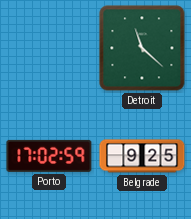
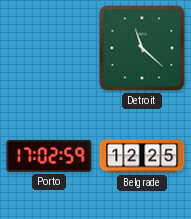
Belgrade: 9:25 -> 12:25 (142, 156)
